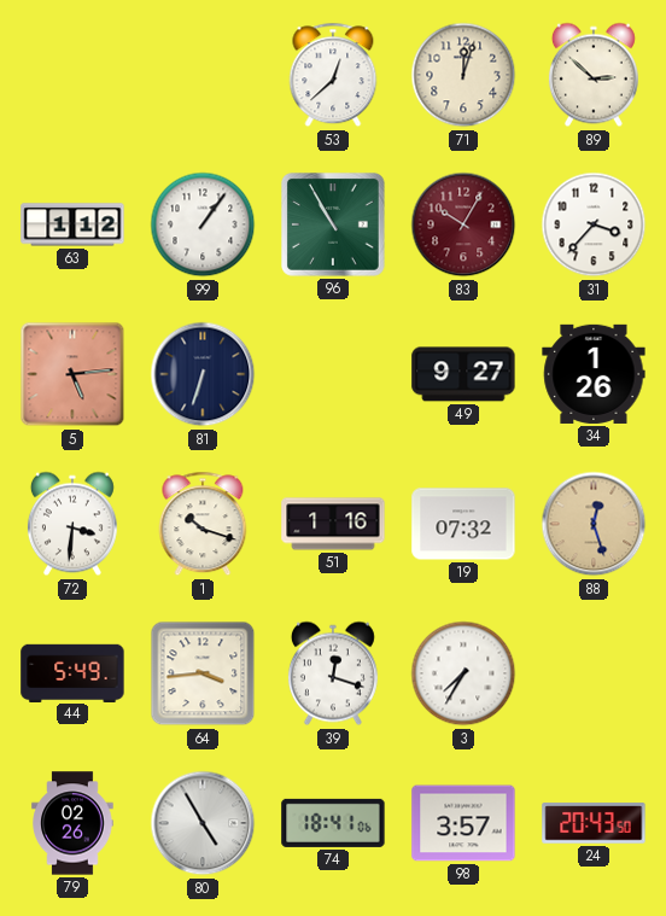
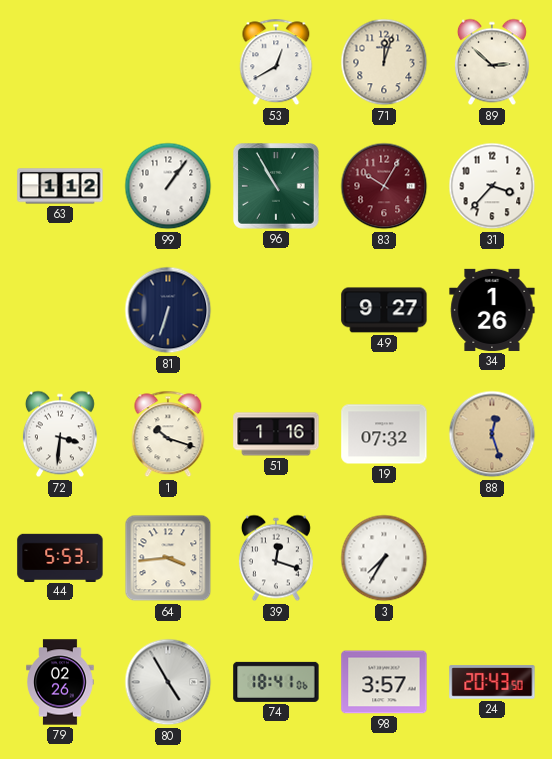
53: 12:38 -> 12:40 (276, 62)
5: 5:14 -> none (72, 374)
44: 5:49 -> 5:53 (60, 557)
